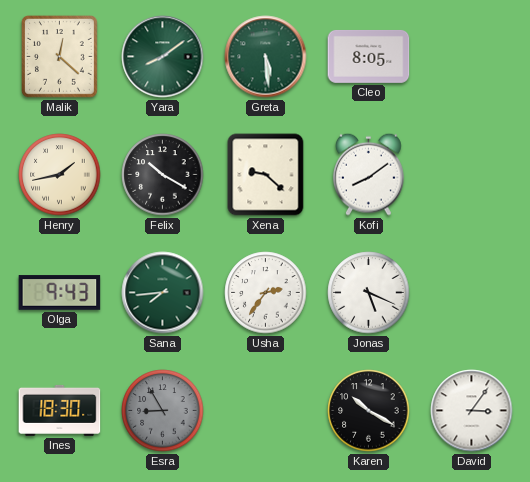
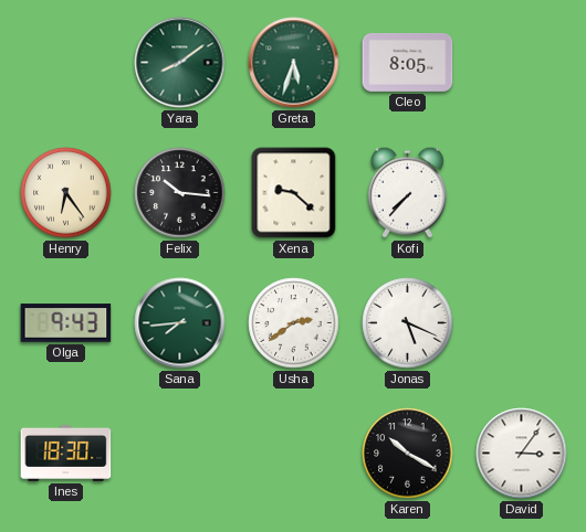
Malik: 12:22 -> none (59, 57)
Greta: 5:29 -> 5:33 (294, 63)
Henry: 1:43 -> 6:24 (66, 193)
Felix: 10:20 -> 10:16 (180, 193)
Kofi: 8:09 -> 7:37 (408, 192)
Usha: 2:36 -> 2:39 (294, 323)
Esra: 8:55 -> none (163, 411)
